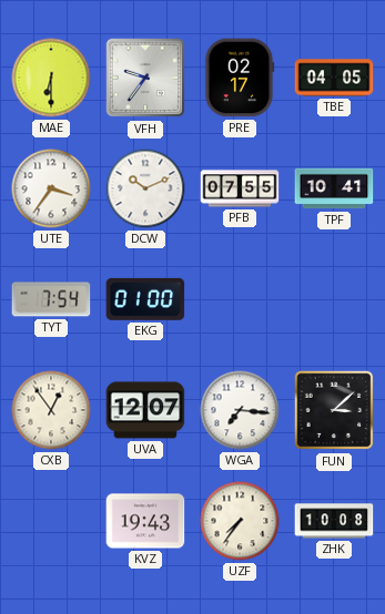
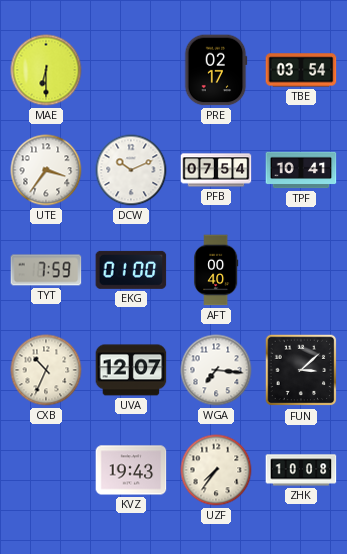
VFH: 9:36 -> none (145, 78)
TBE: 04:05 -> 03:54 (301, 70)
PFB: 07:55 -> 07:54 (216, 170)
TYT: 7:54 -> 7:59 (46, 270)
AFT: none -> 00:40 (217, 270)
CXB: 12:54 -> 10:34 (46, 370)
